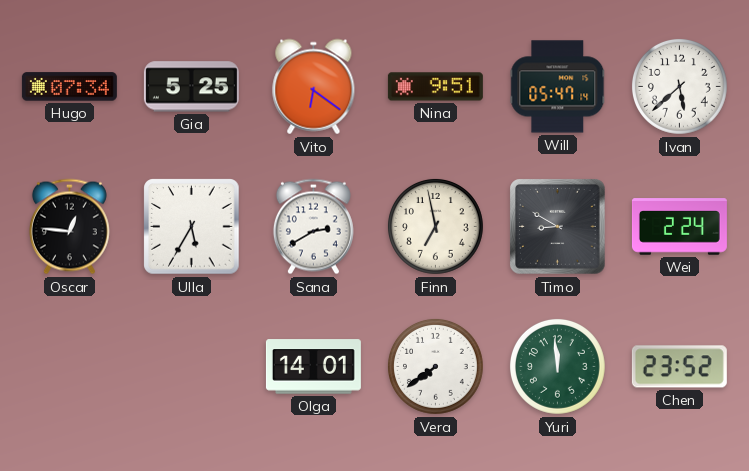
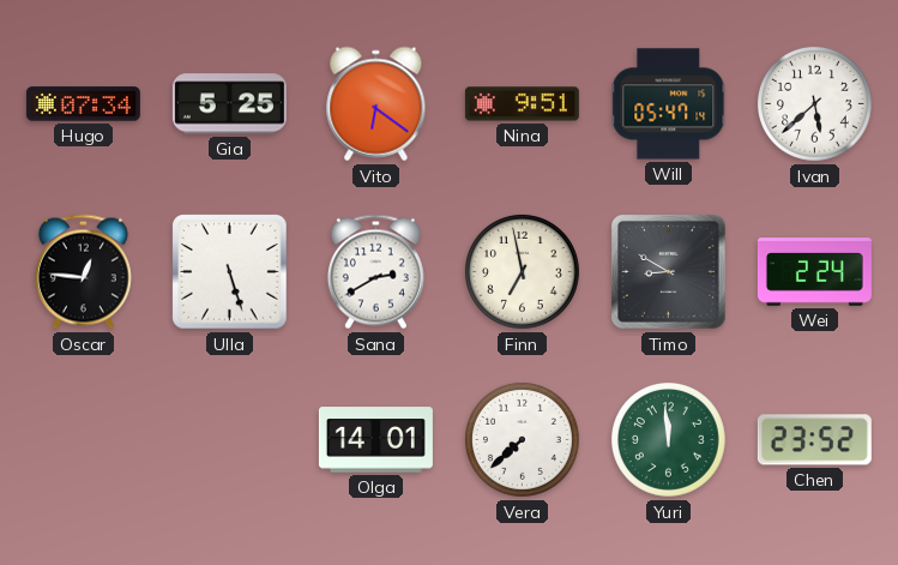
Ulla: 5:35 -> 5:27 (230, 272)
Vera: 7:39 -> 7:38 (522, 439)
